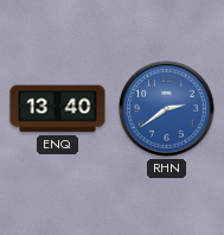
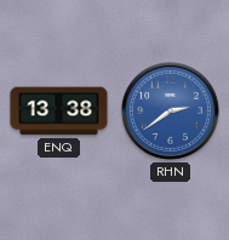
ENQ: 13:40 -> 13:38 (59, 112)
